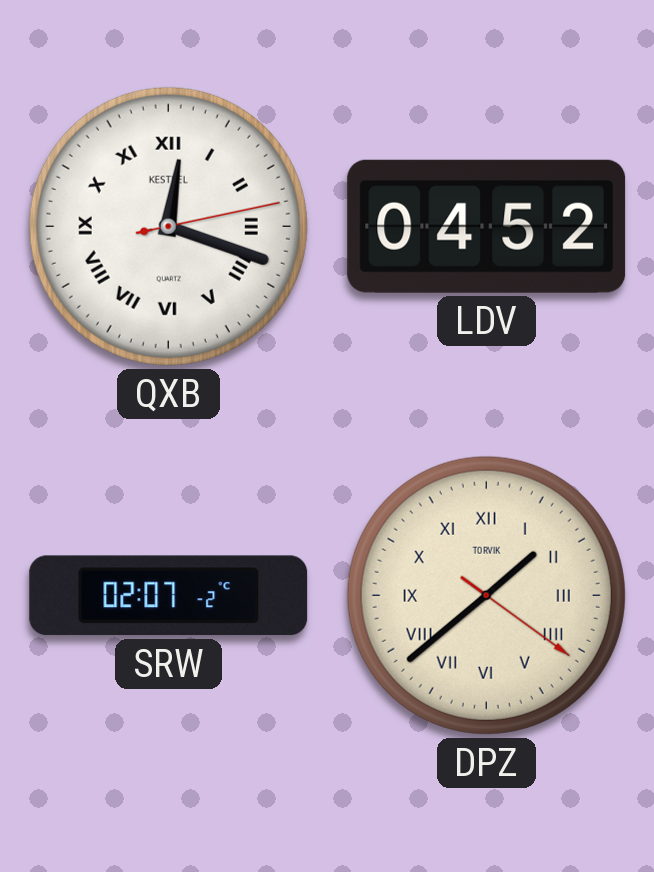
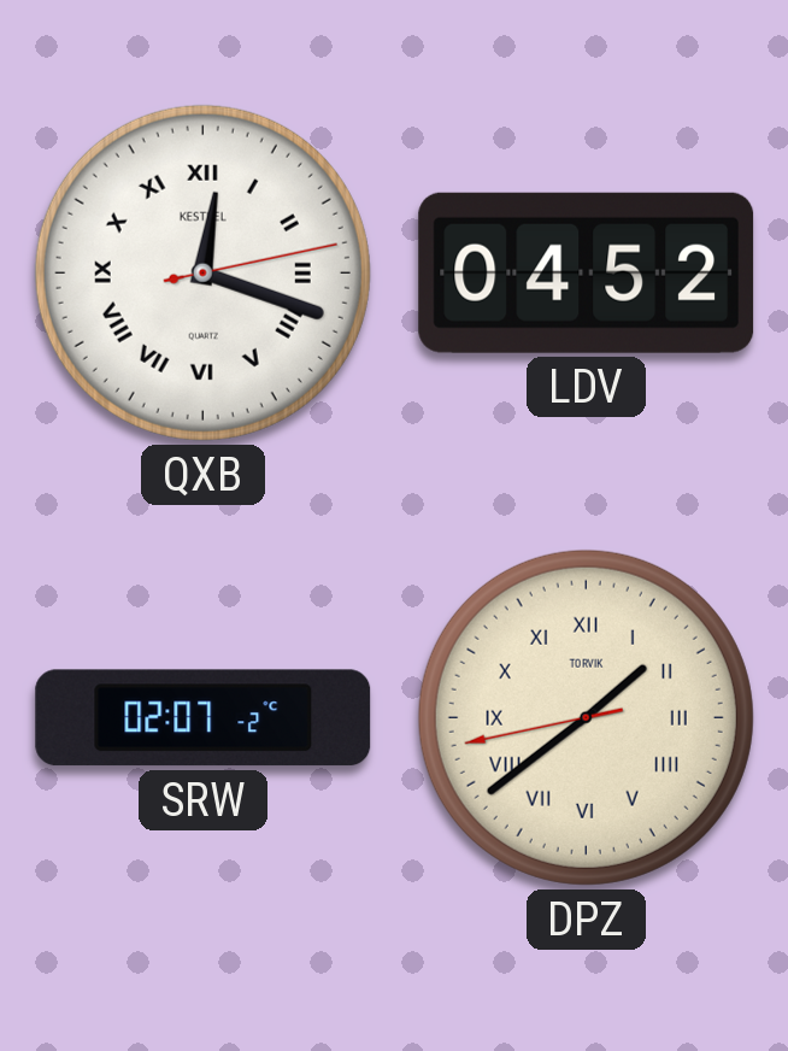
DPZ: 1:38:21 -> 1:38:43 (586, 717)
